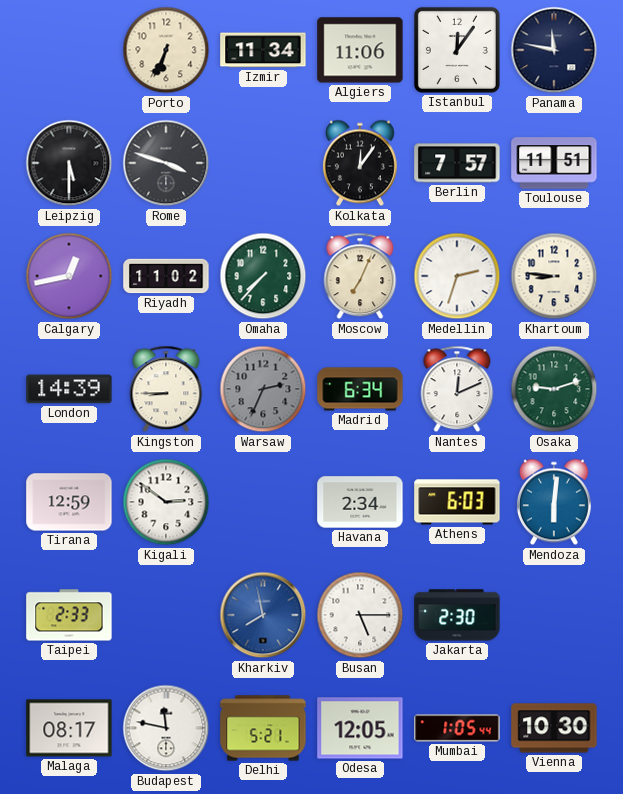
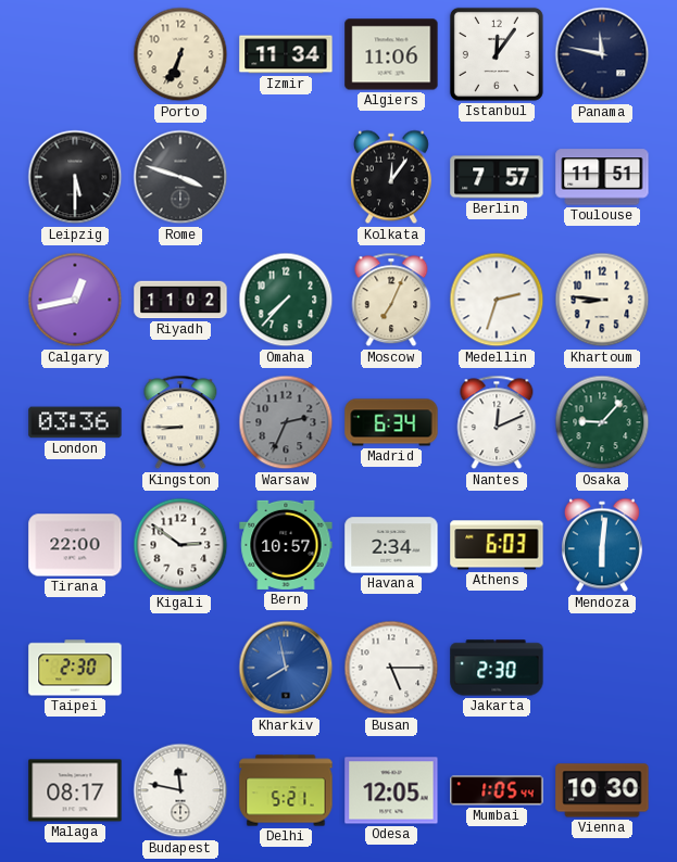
London: 14:39 -> 03:36 (75, 422)
Osaka: 9:12 -> 9:07 (602, 422)
Tirana: 12:59 -> 22:00 (75, 545)
Bern: none -> 10:57 (286, 545)
Taipei: 2:33 -> 2:30 (75, 668)
